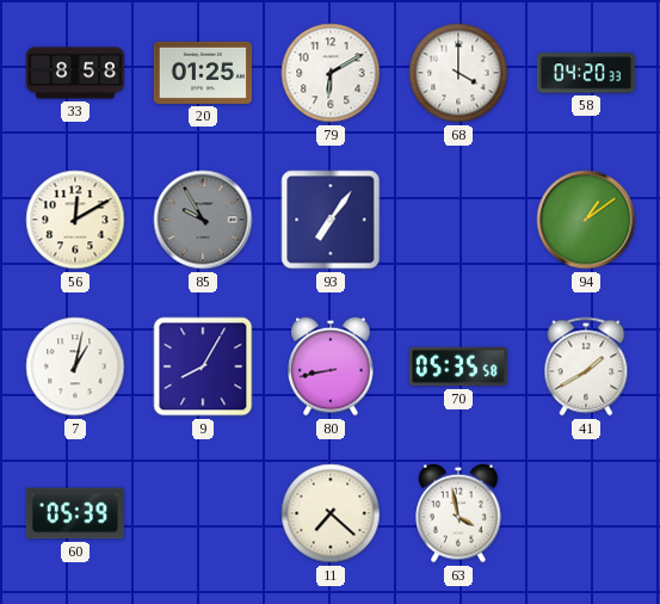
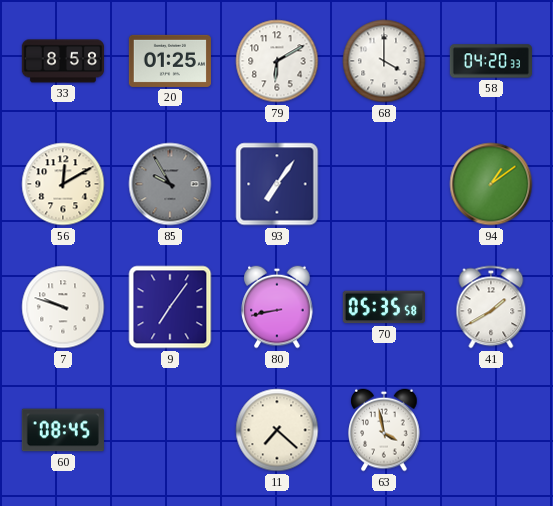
7: 1:02 -> 9:48 (63, 307)
9: 8:05 -> 7:06 (170, 307)
60: 05:39 -> 08:45 (63, 430)
